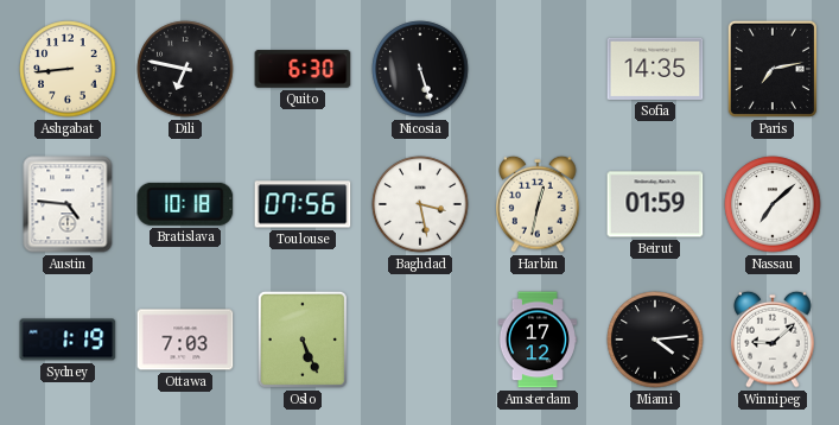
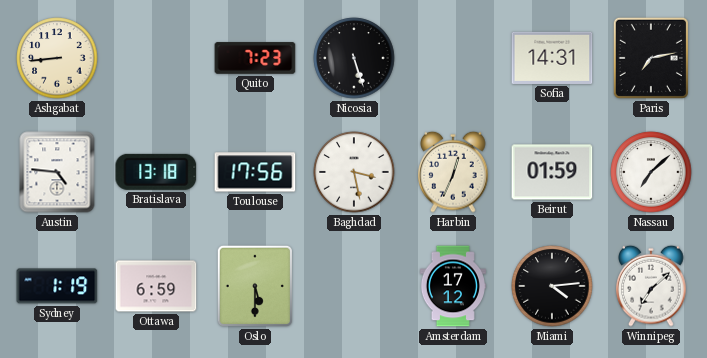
Dili: 6:47 -> none (185, 69)
Quito: 6:30 -> 7:23 (255, 58)
Sofia: 14:35 -> 14:31 (552, 58)
Bratislava: 10:18 -> 13:18 (156, 172)
Toulouse: 07:56 -> 17:56 (255, 172)
Harbin: 12:32 -> 12:34 (453, 172)
Ottawa: 7:03 -> 6:59 (156, 286)
Oslo: 5:26 -> 5:30 (255, 286)
Winnipeg: 9:08 -> 7:08 (651, 286)
